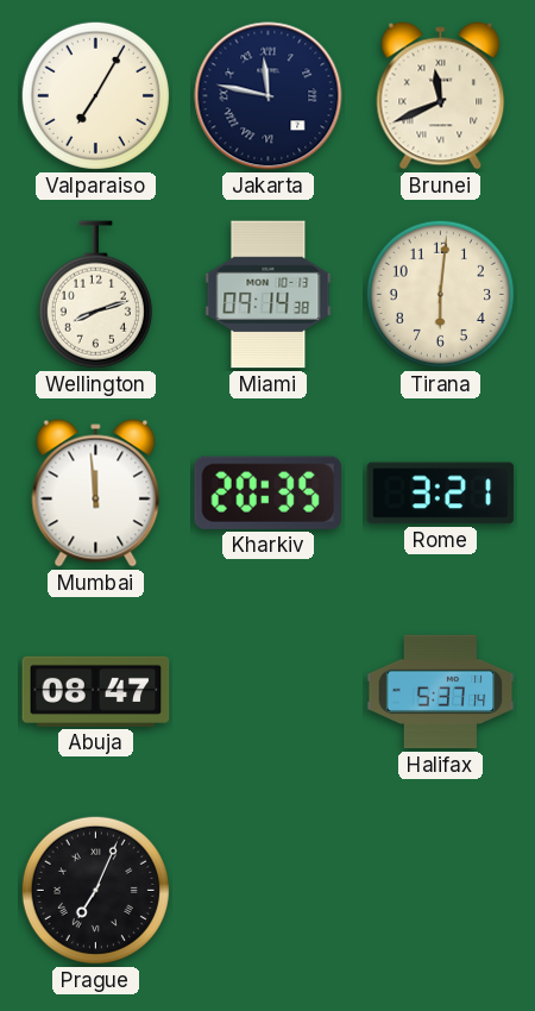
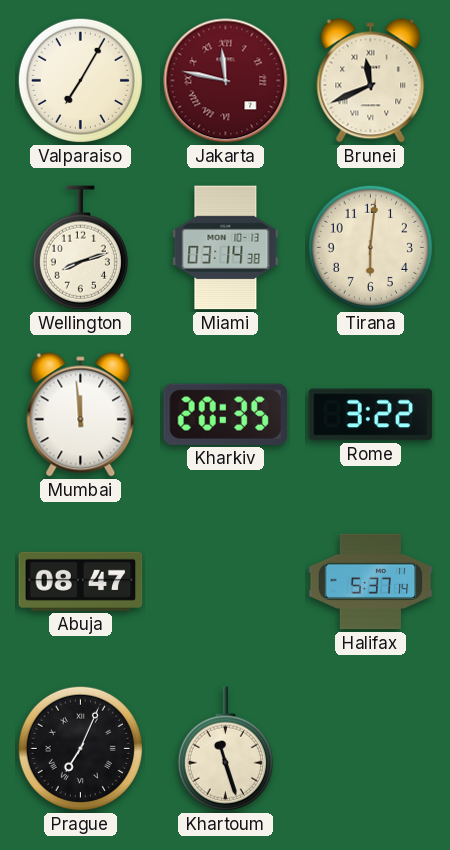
Jakarta dial: navy -> burgundy (226, 81)
Miami: 09:14 -> 03:14 (226, 248)
Rome: 3:21 -> 3:22 (371, 415)
Khartoum: none -> 11:27 (225, 749)
